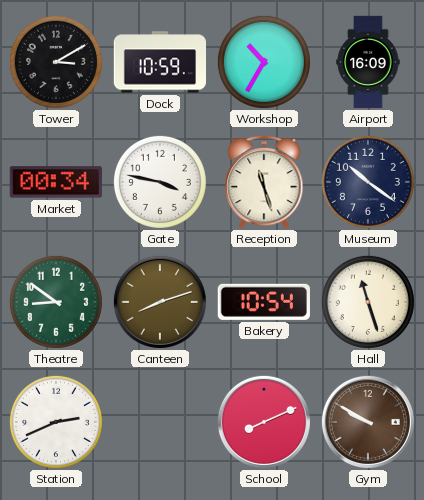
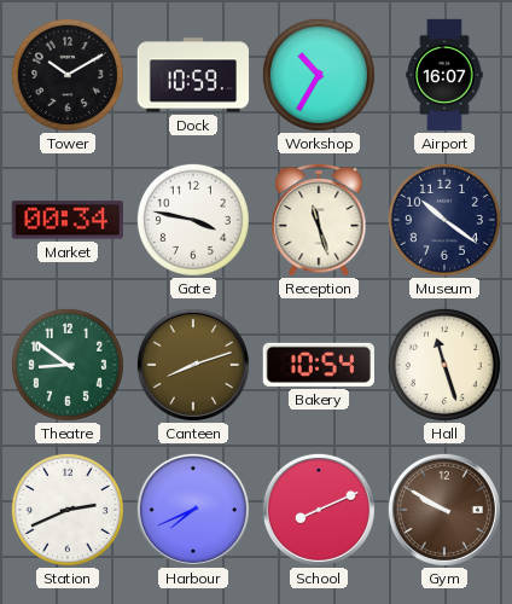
Tower: 3:10 -> 10:10 (68, 75)
Airport: 16:09 -> 16:07 (444, 75)
Harbour: none -> 7:41 (193, 510)
